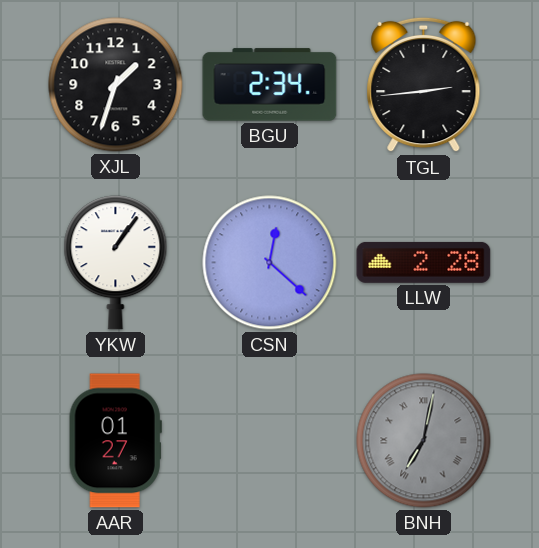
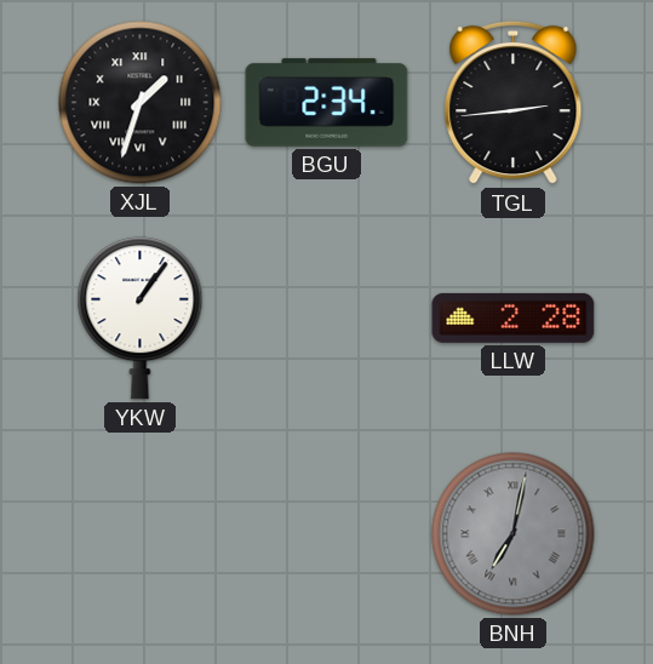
XJL numerals: Arabic -> Roman (141, 103)
CSN: 12:22 -> none (270, 263)
AAR: 01:27 -> none (115, 441)
